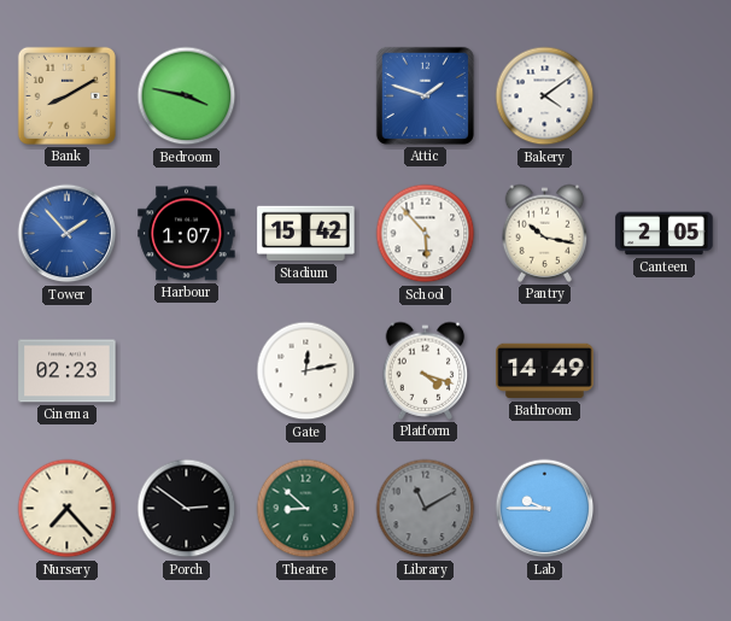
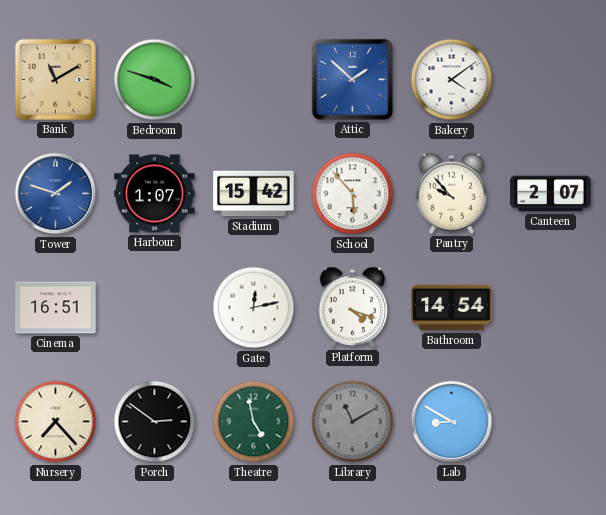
Bank: 8:10 -> 11:10 (55, 79)
Bedroom: 3:47 -> 3:48 (155, 80)
Attic: 1:48 -> 1:52 (352, 79)
Tower: 1:53 -> 1:48 (56, 194)
Pantry: 10:17 -> 9:53 (452, 193)
Canteen: 2:05 -> 2:07 (551, 194)
Cinema: 02:23 -> 16:51 (56, 308)
Bathroom: 14:49 -> 14:54 (452, 308)
Theatre: 8:52 -> 4:58 (254, 422)
Lab: 9:45 -> 8:50 (452, 422)
